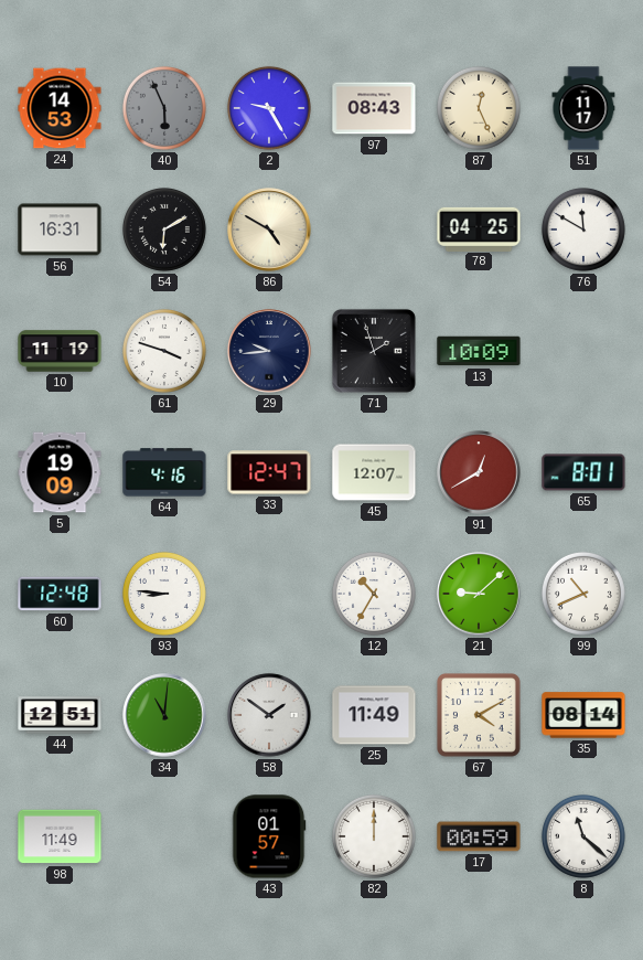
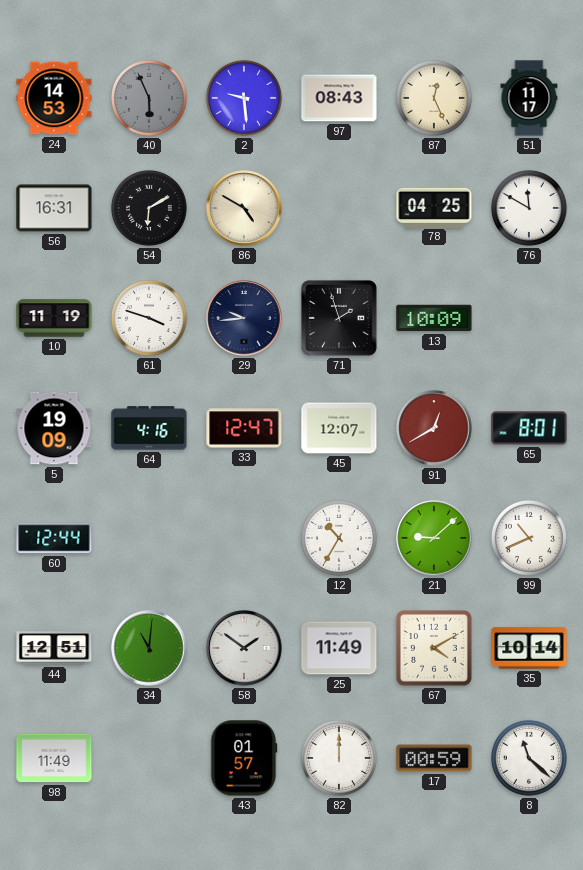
2: 9:25 -> 9:29 (244, 98)
60: 12:48 -> 12:44 (54, 538)
93: 8:46 -> none (164, 594)
35: 08:14 -> 10:14 (529, 648)
